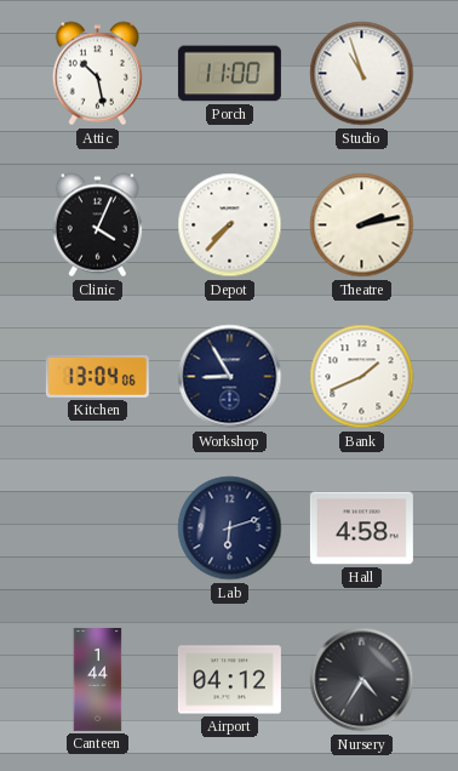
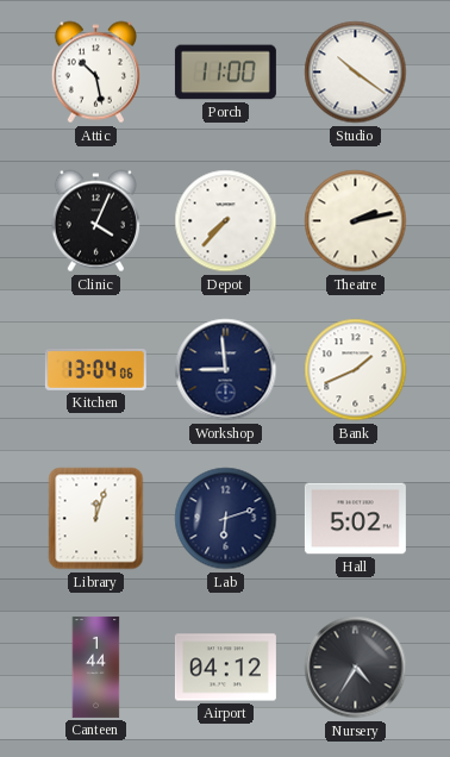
Studio: 10:57 -> 10:21 (356, 73)
Workshop: 8:55 -> 8:59 (226, 370)
Library: none -> 12:03 (96, 519)
Hall: 4:58 -> 5:02 (355, 519)
